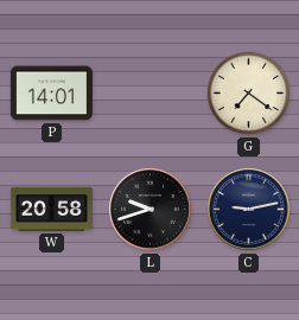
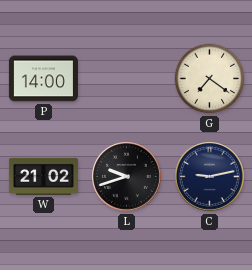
P: 14:01 -> 14:00 (43, 79)
W: 20:58 -> 21:02 (43, 176)
